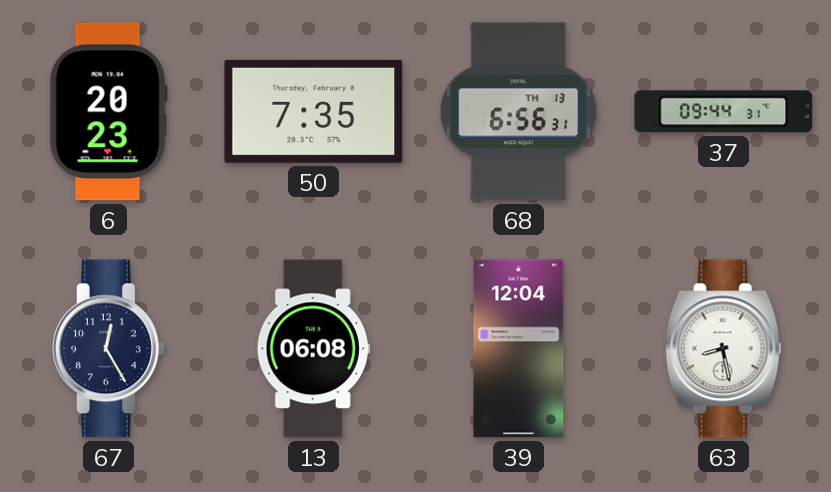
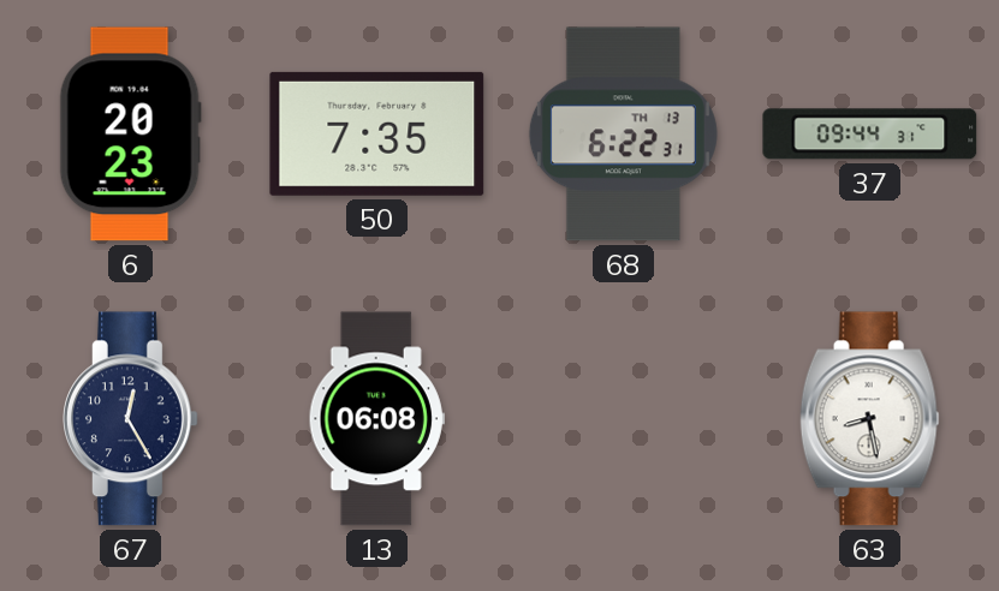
68: 6:56 -> 6:22 (623, 135)
39: 12:04 -> none (519, 349)
